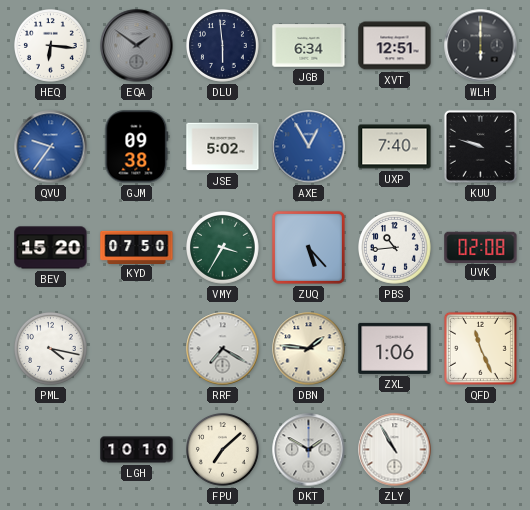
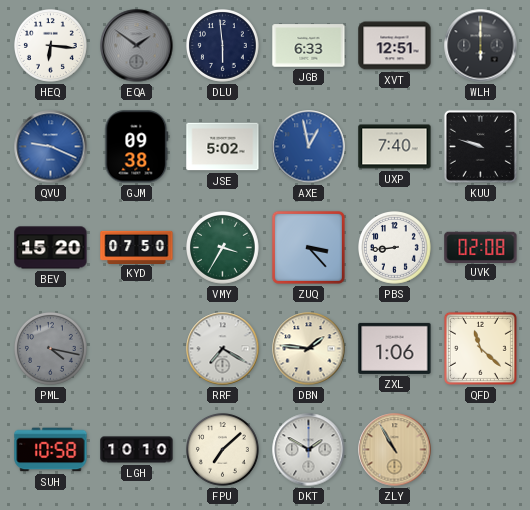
JGB: 6:34 -> 6:33 (309, 46)
QVU: 9:36 -> 9:19 (51, 147)
AXE: 12:55 -> 12:58 (309, 147)
ZUQ: 5:23 -> 3:23 (308, 247)
PBS: 10:44 -> 8:44 (395, 248)
PML dial: white -> grey (51, 349)
QFD: 11:26 -> 11:22 (480, 348)
SUH: none -> 10:58 (51, 450)
ZLY dial: white -> champagne (395, 450)
